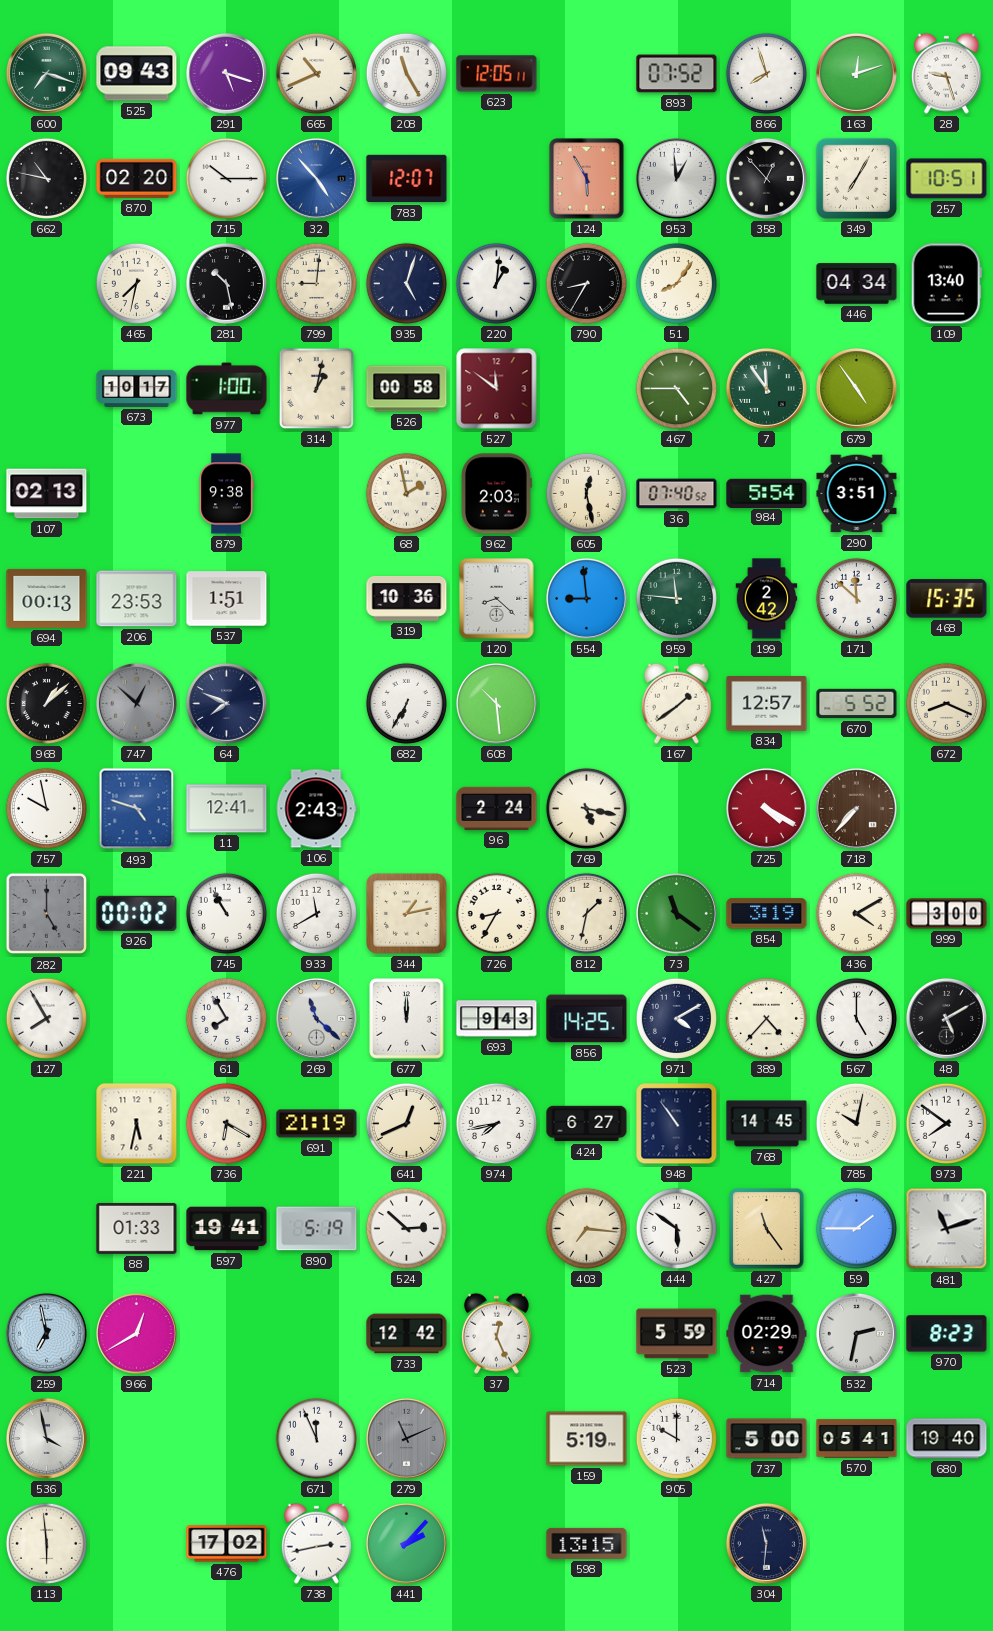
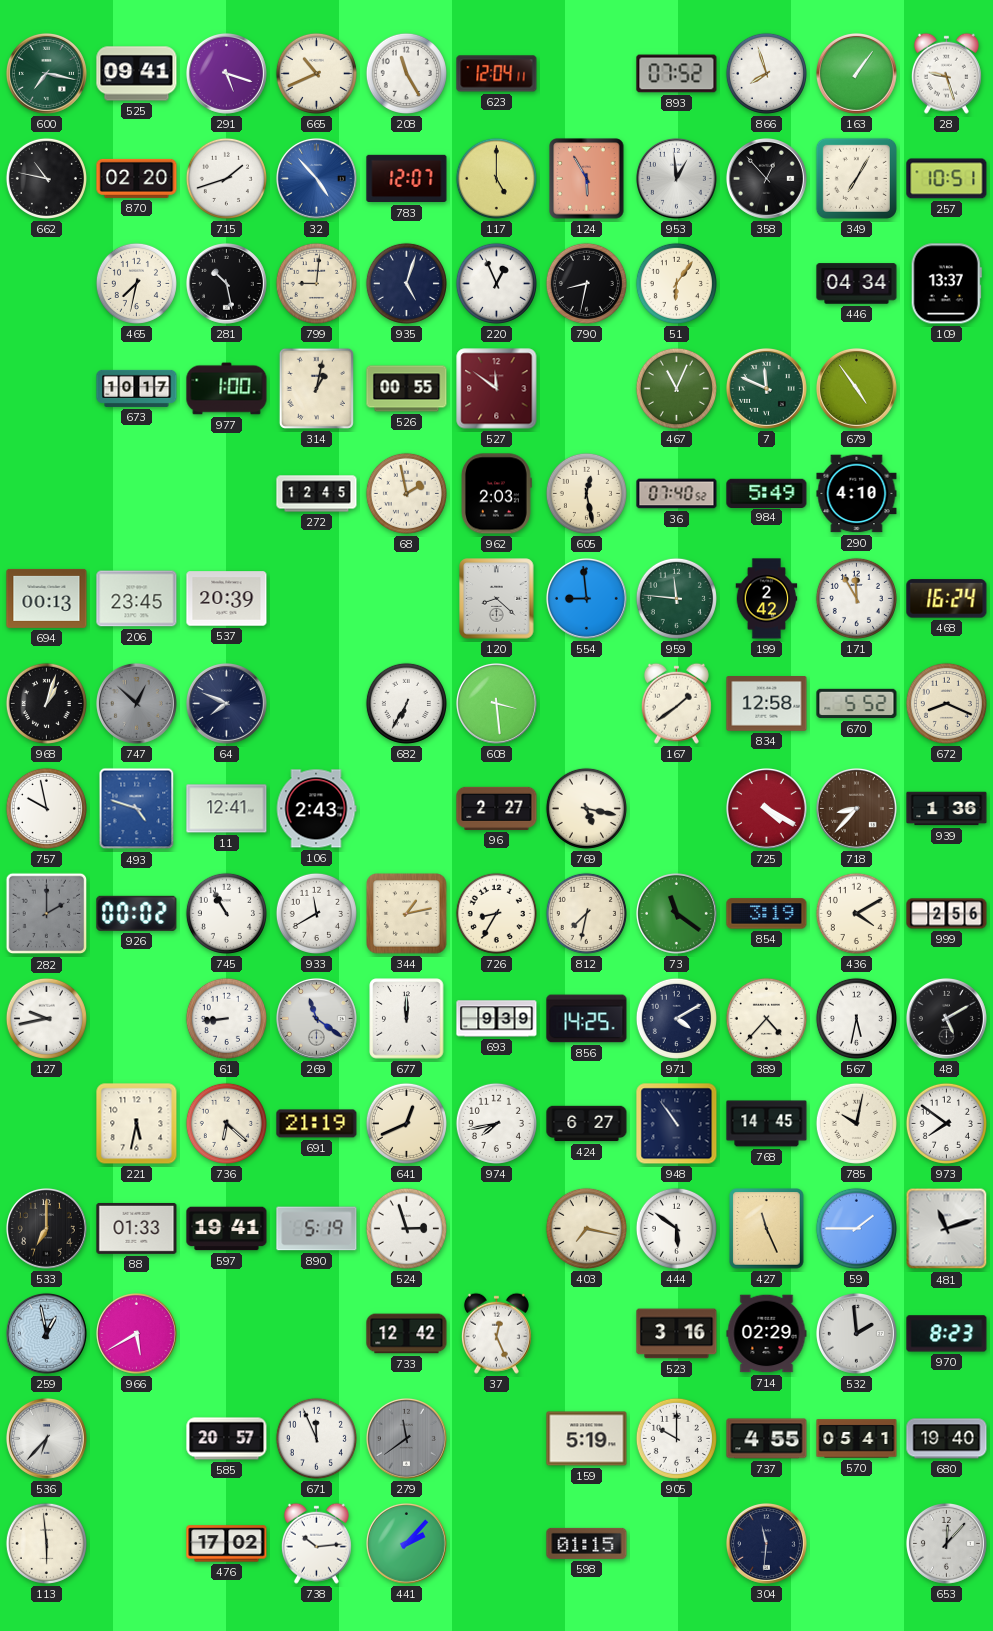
600: 7:18 -> 7:17 (46, 73)
525: 09:43 -> 09:41 (137, 74)
623: 12:05 -> 12:04 (497, 74)
163: 12:12 -> 1:06 (856, 73)
715: 10:15 -> 1:42 (226, 178)
117: none -> 5:00 (496, 178)
220: 1:01 -> 12:56 (496, 283)
790: 8:35 -> 8:32 (586, 283)
51: 8:06 -> 6:06 (676, 283)
109: 13:40 -> 13:37 (946, 284)
526: 00:58 -> 00:55 (407, 389)
467: 4:45 -> 11:04 (676, 388)
7: 11:54 -> 11:49 (766, 388)
107: 02:13 -> none (47, 494)
879: 9:38 -> none (226, 494)
272: none -> 12:45 (317, 494)
984: 5:54 -> 5:49 (767, 493)
290: 3:51 -> 4:10 (857, 494)
206: 23:53 -> 23:45 (137, 599)
537: 1:51 -> 20:39 (227, 599)
319: 10:36 -> none (407, 599)
171: 11:52 -> 11:55 (856, 598)
468: 15:35 -> 16:24 (947, 599)
968: 1:08 -> 1:03 (46, 703)
608: 10:29 -> 3:29 (496, 703)
834: 12:57 -> 12:58 (767, 704)
96: 2:24 -> 2:27 (497, 808)
718: 7:37 -> 8:37 (856, 808)
939: none -> 1:36 (947, 809)
282: 5:00 -> 2:00 (47, 914)
812: 1:32 -> 7:32 (586, 913)
999: 3:00 -> 2:56 (947, 914)
127: 7:55 -> 9:43 (46, 1018)
61: 7:55 -> 8:44 (226, 1018)
269: 11:22 -> 11:21 (316, 1018)
693: 9:43 -> 9:39 (497, 1019)
567: 5:00 -> 5:32 (856, 1018)
736: 6:20 -> 6:22 (226, 1123)
533: none -> 7:00 (46, 1228)
524: 2:52 -> 2:57 (406, 1228)
403: 7:16 -> 7:17 (586, 1228)
427: 11:24 -> 11:26 (767, 1229)
259: 6:58 -> 12:58 (46, 1333)
966: 12:40 -> 5:40 (136, 1333)
523: 5:59 -> 3:16 (677, 1334)
532: 2:32 -> 1:59 (856, 1333)
536: 3:58 -> 6:37 (46, 1438)
585: none -> 20:57 (227, 1439)
279: 11:11 -> 11:39 (406, 1438)
737: 5:00 -> 4:55 (767, 1439)
738: 2:43 -> 10:14 (316, 1543)
598: 13:15 -> 01:15 (587, 1543)
653: none -> 12:07 (946, 1543)
